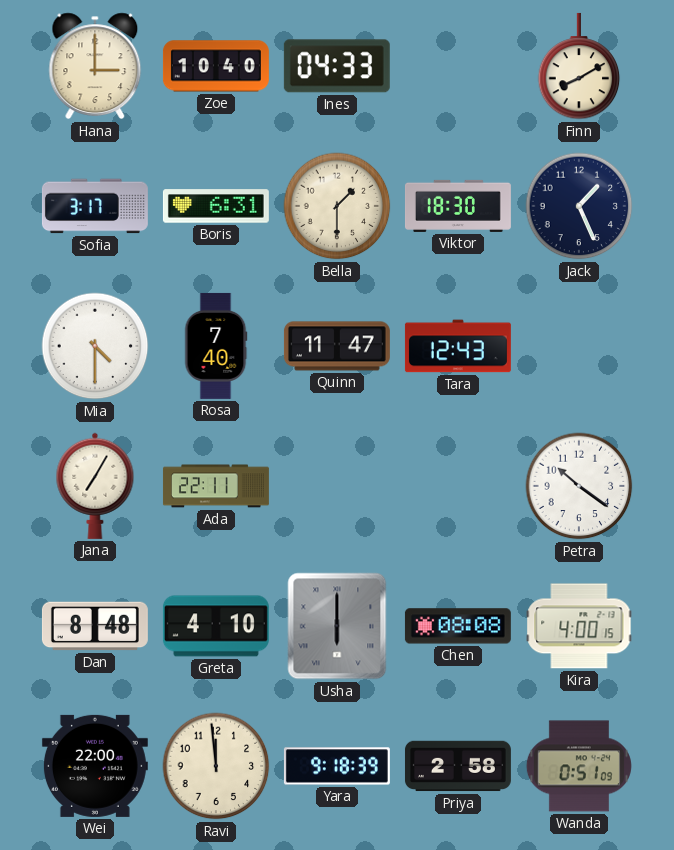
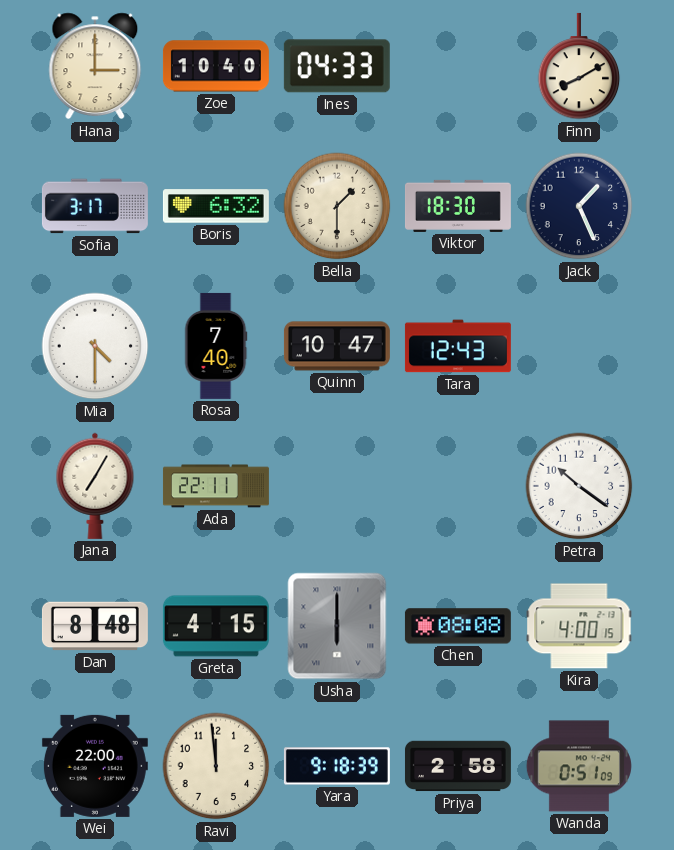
Boris: 6:31 -> 6:32 (216, 206)
Quinn: 11:47 -> 10:47 (337, 346)
Greta: 4:10 -> 4:15 (216, 626)
